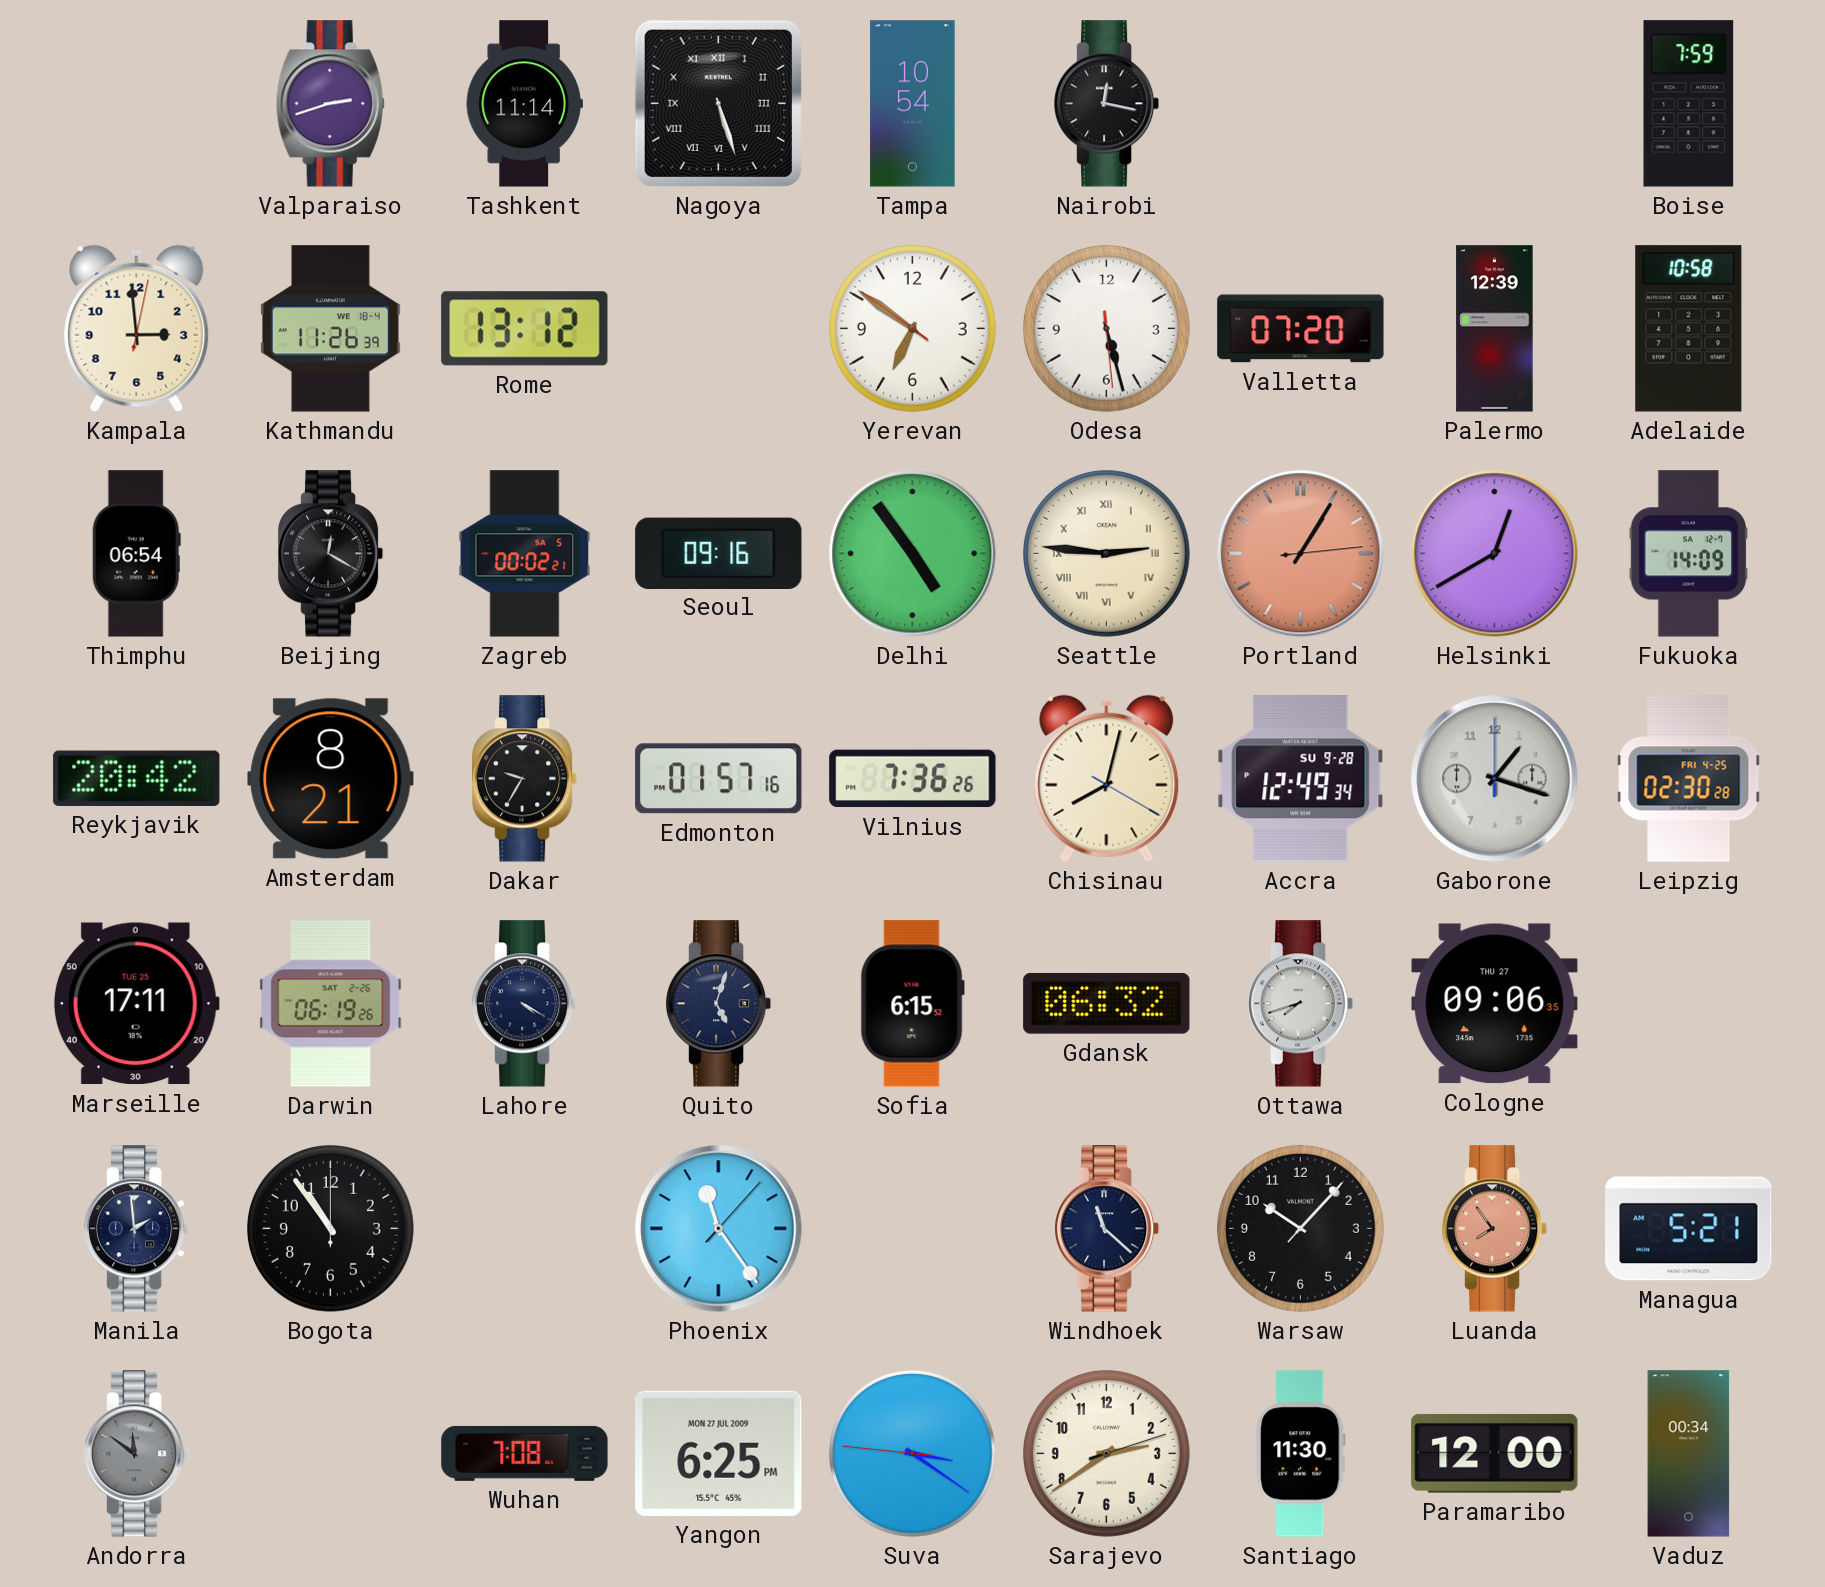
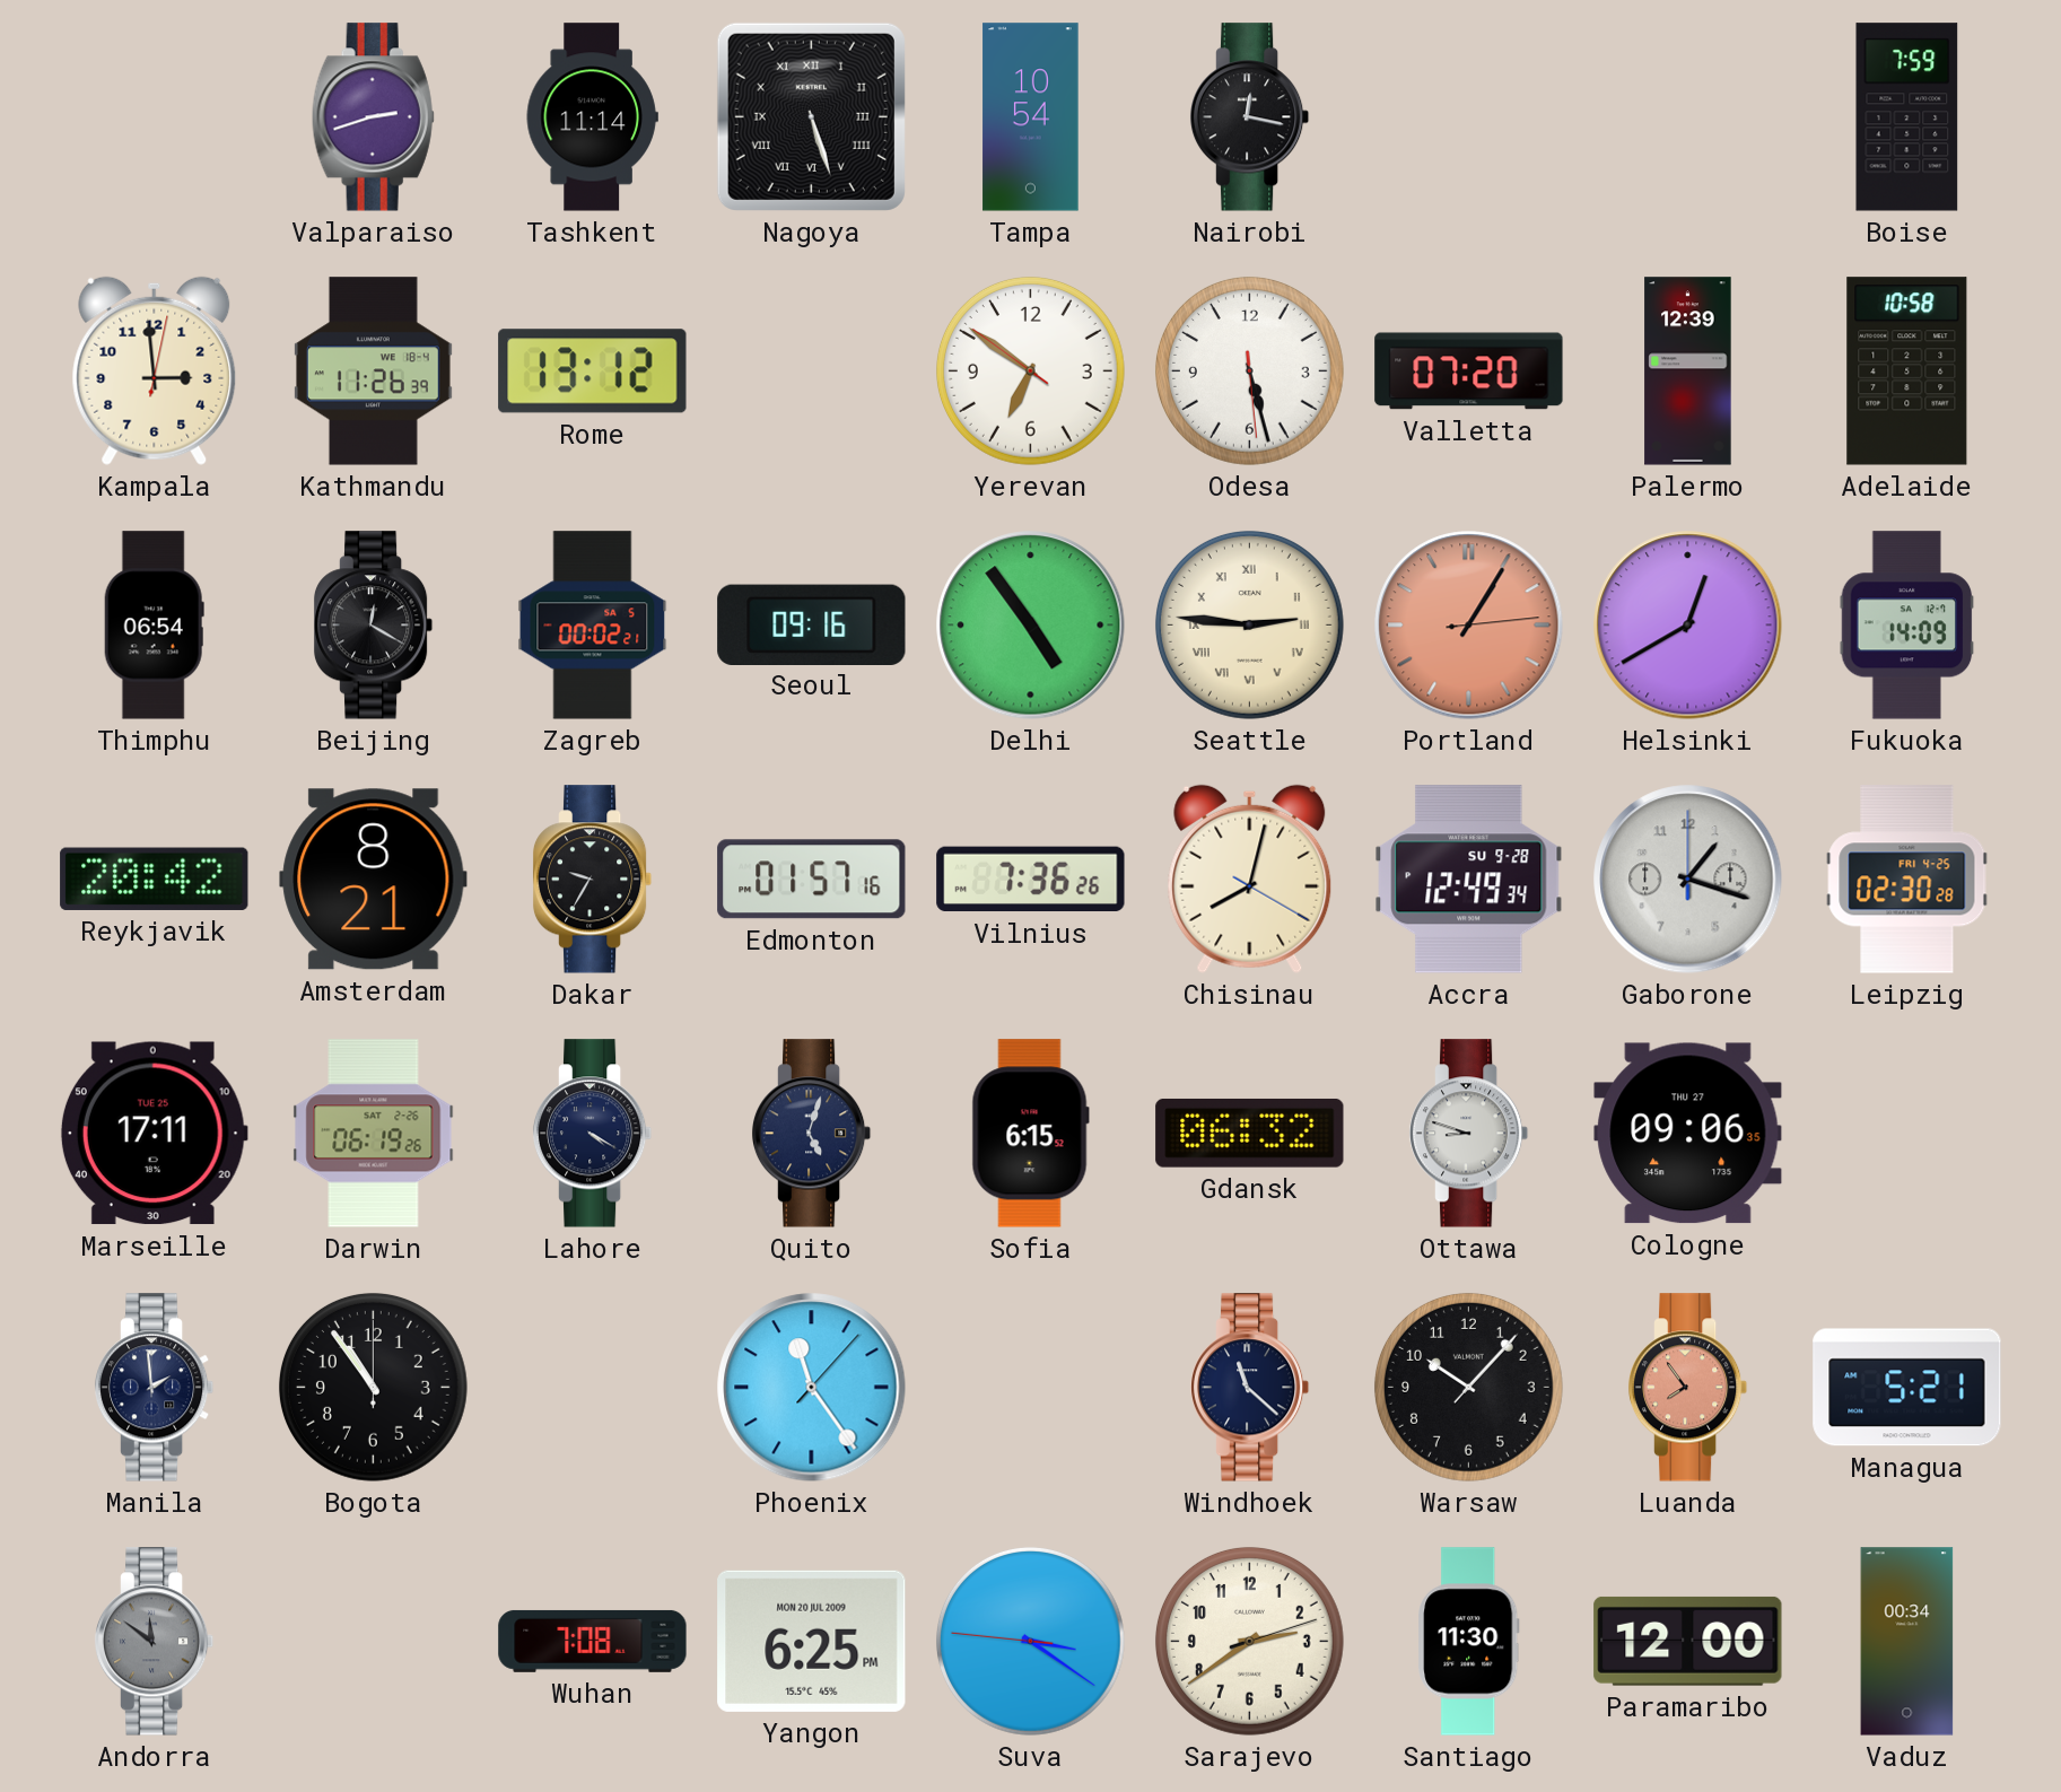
Ottawa: 7:42 -> 8:48 (1469, 1134)
Yangon date: MON 27 JUL 2009 -> MON 20 JUL 2009 (812, 1641)
